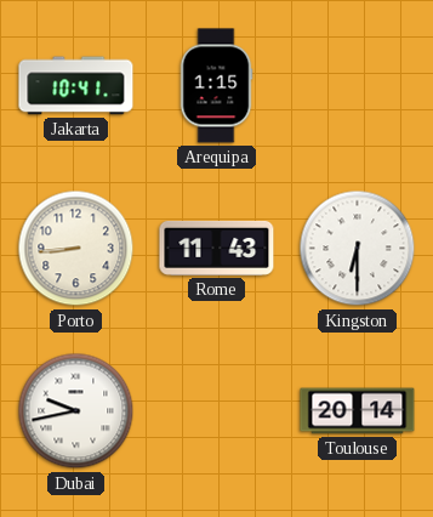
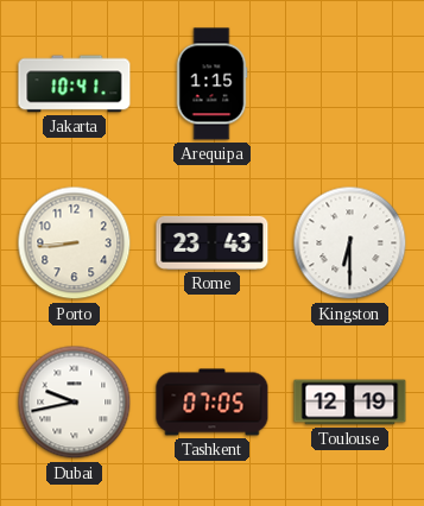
Rome: 11:43 -> 23:43 (213, 242)
Tashkent: none -> 07:05 (213, 403)
Toulouse: 20:14 -> 12:19 (350, 403)
